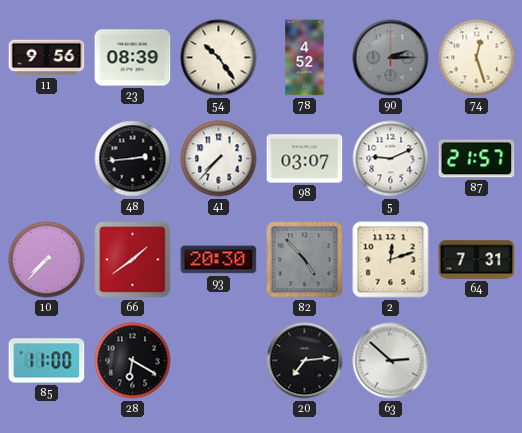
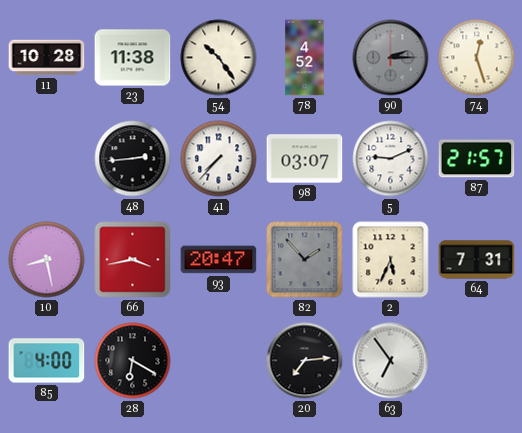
11: 9:56 -> 10:28 (47, 58)
23: 08:39 -> 11:38 (133, 58)
10: 7:37 -> 8:28 (47, 260)
66: 1:39 -> 3:43 (133, 260)
93: 20:30 -> 20:47 (219, 260)
82: 4:53 -> 1:53 (305, 260)
2: 12:12 -> 5:34 (391, 260)
85: 11:00 -> 4:00 (47, 361)
63: 2:52 -> 6:54 (391, 361)
